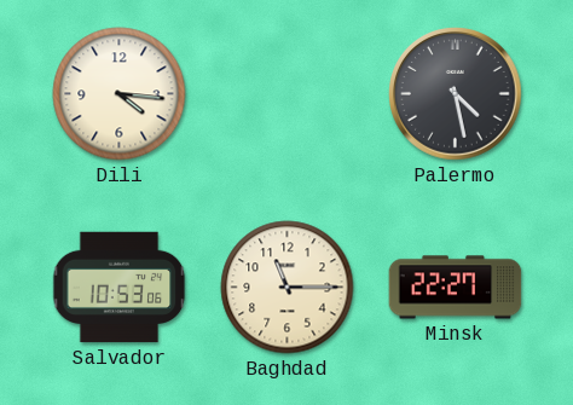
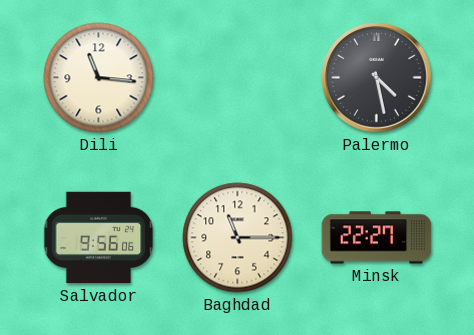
Dili: 4:16 -> 11:16 (99, 78)
Salvador: 10:53 -> 9:56 (99, 238)
